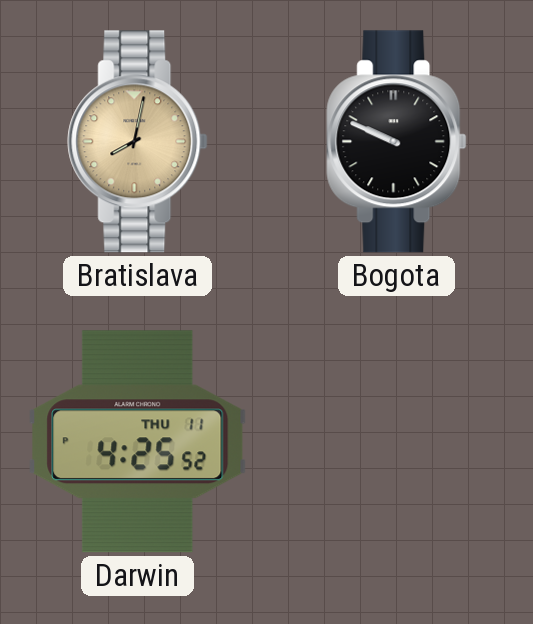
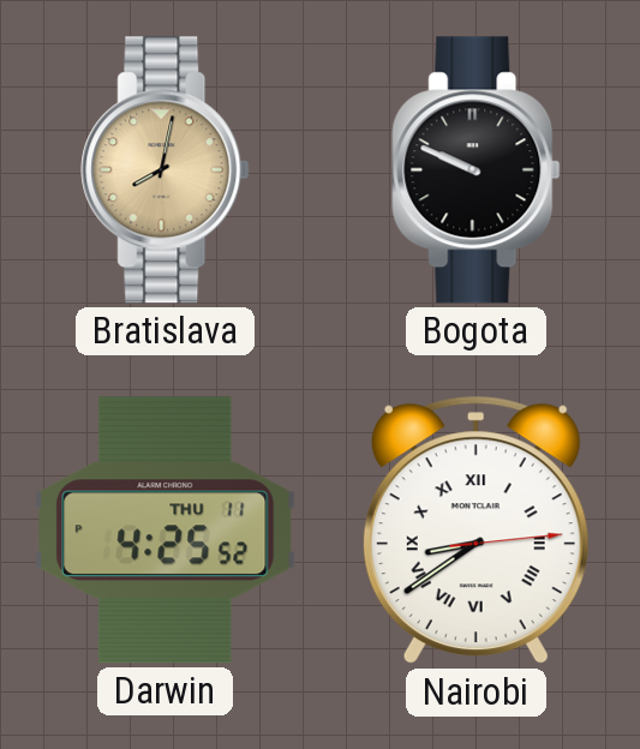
Nairobi: none -> 8:39 (475, 531)
